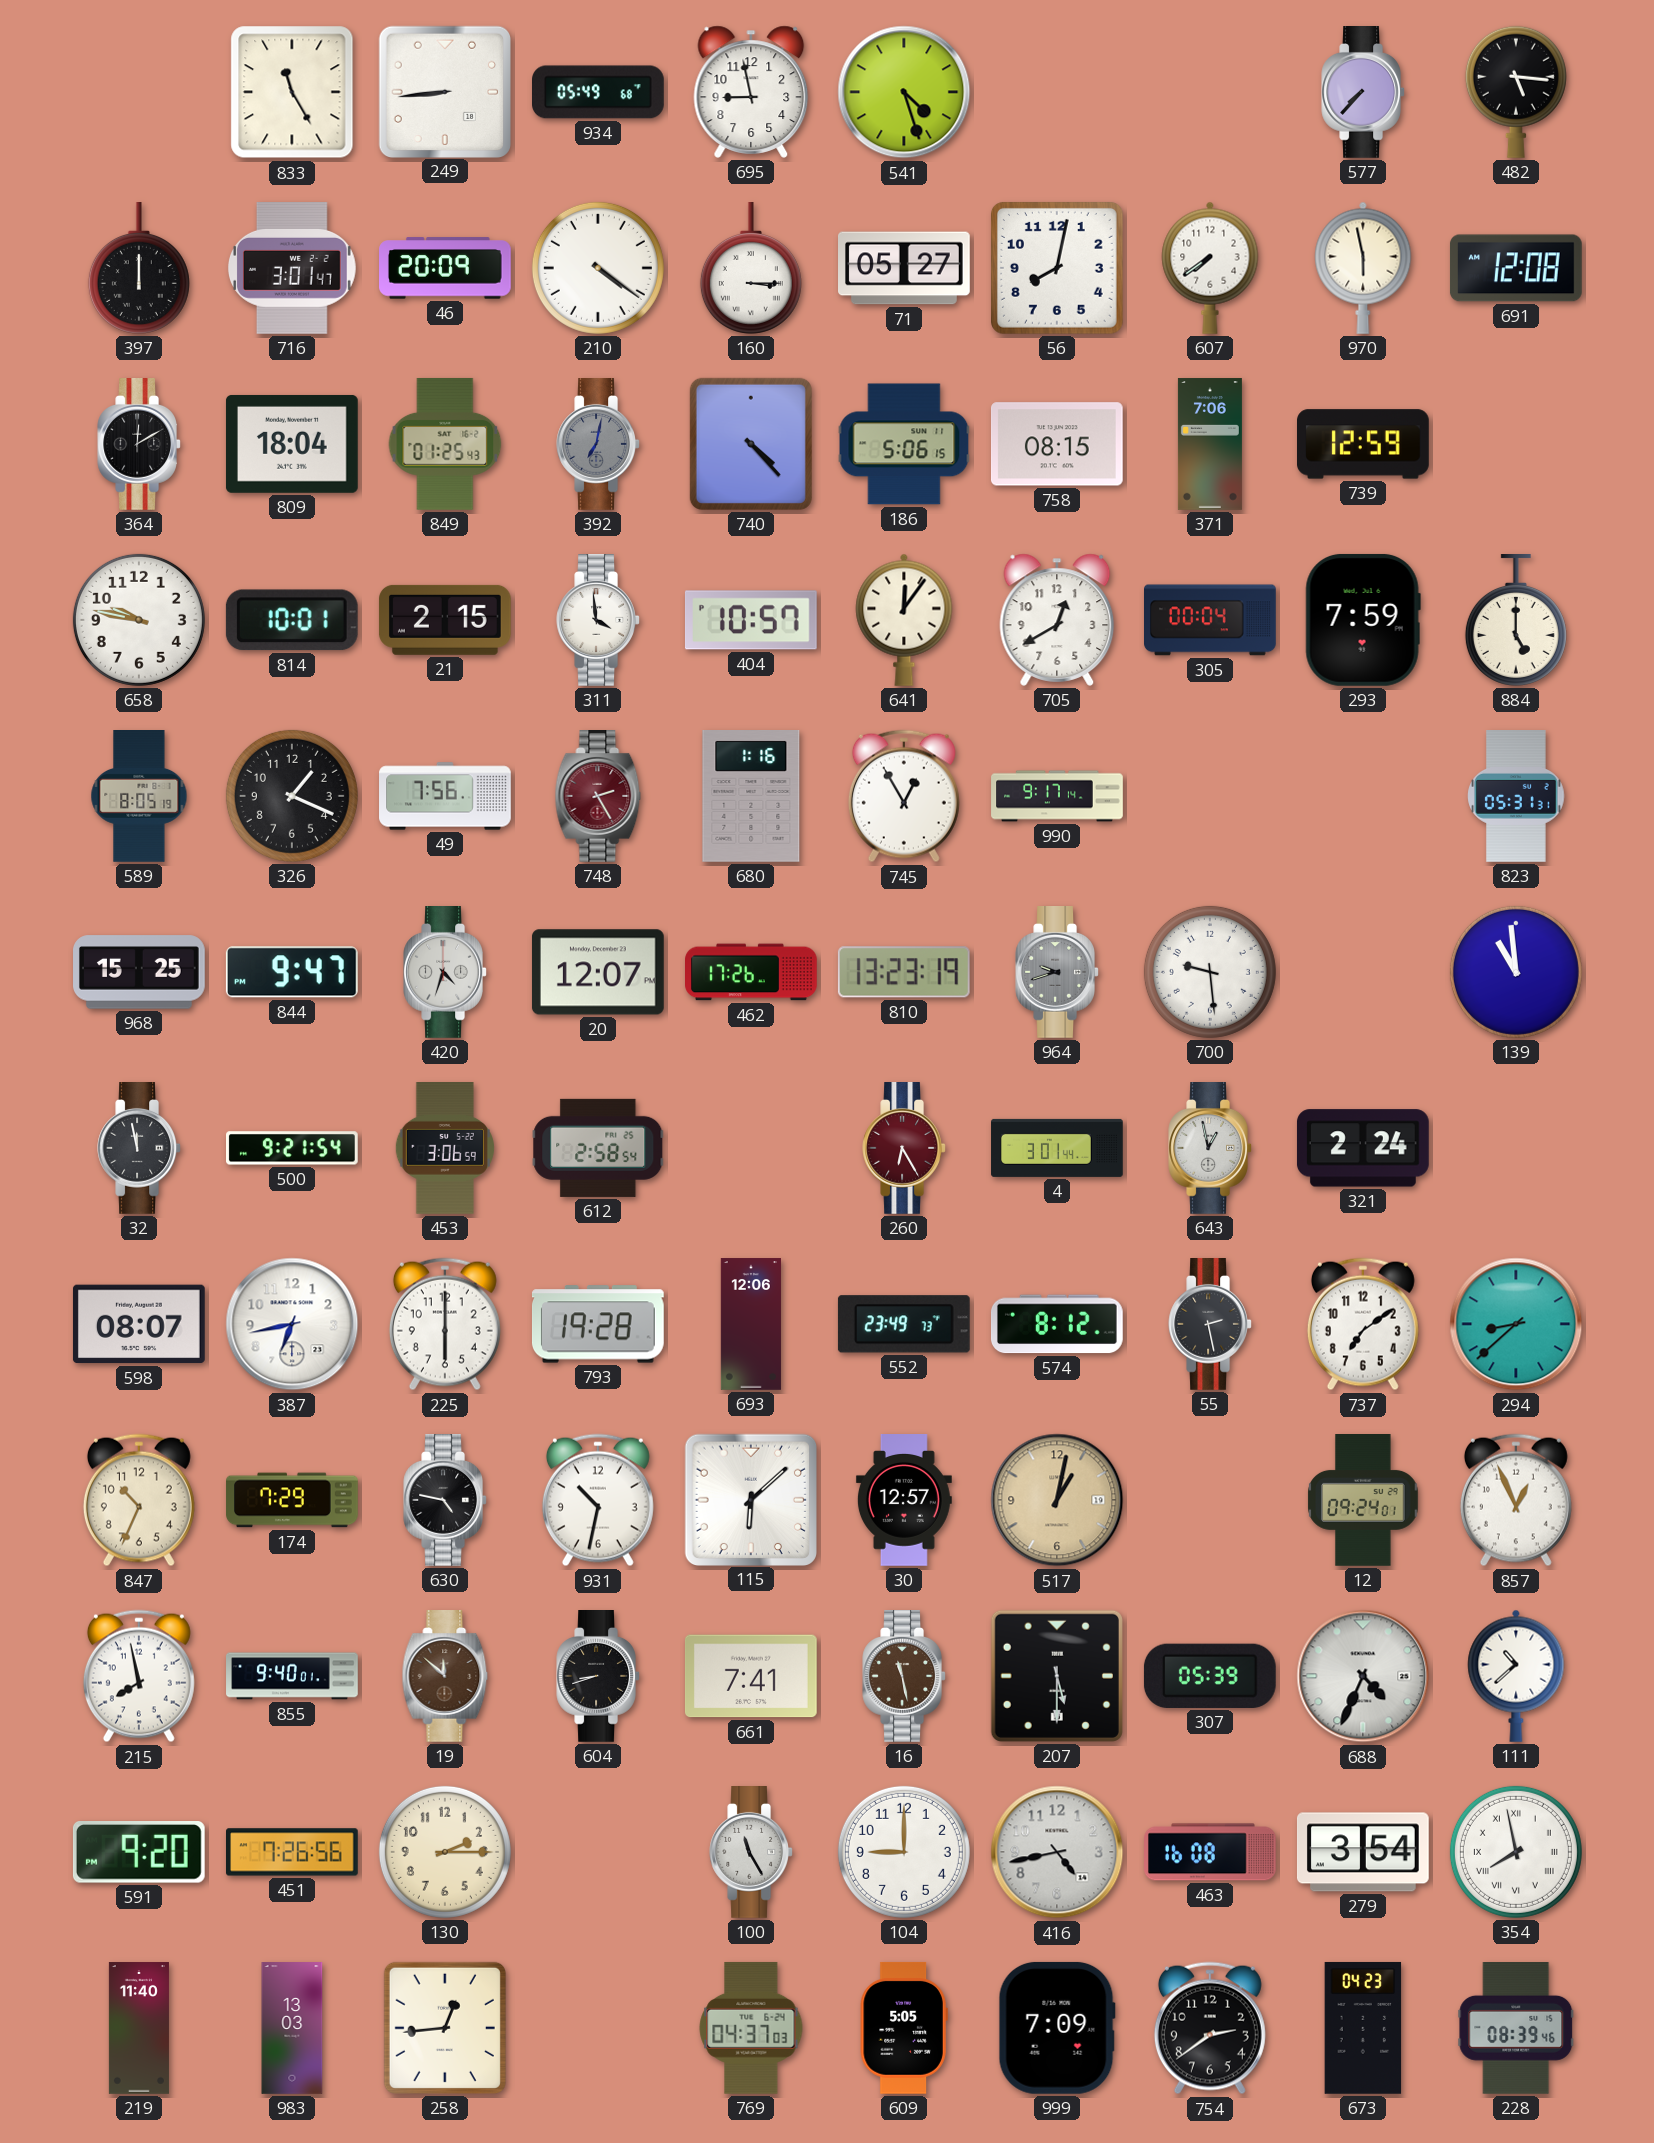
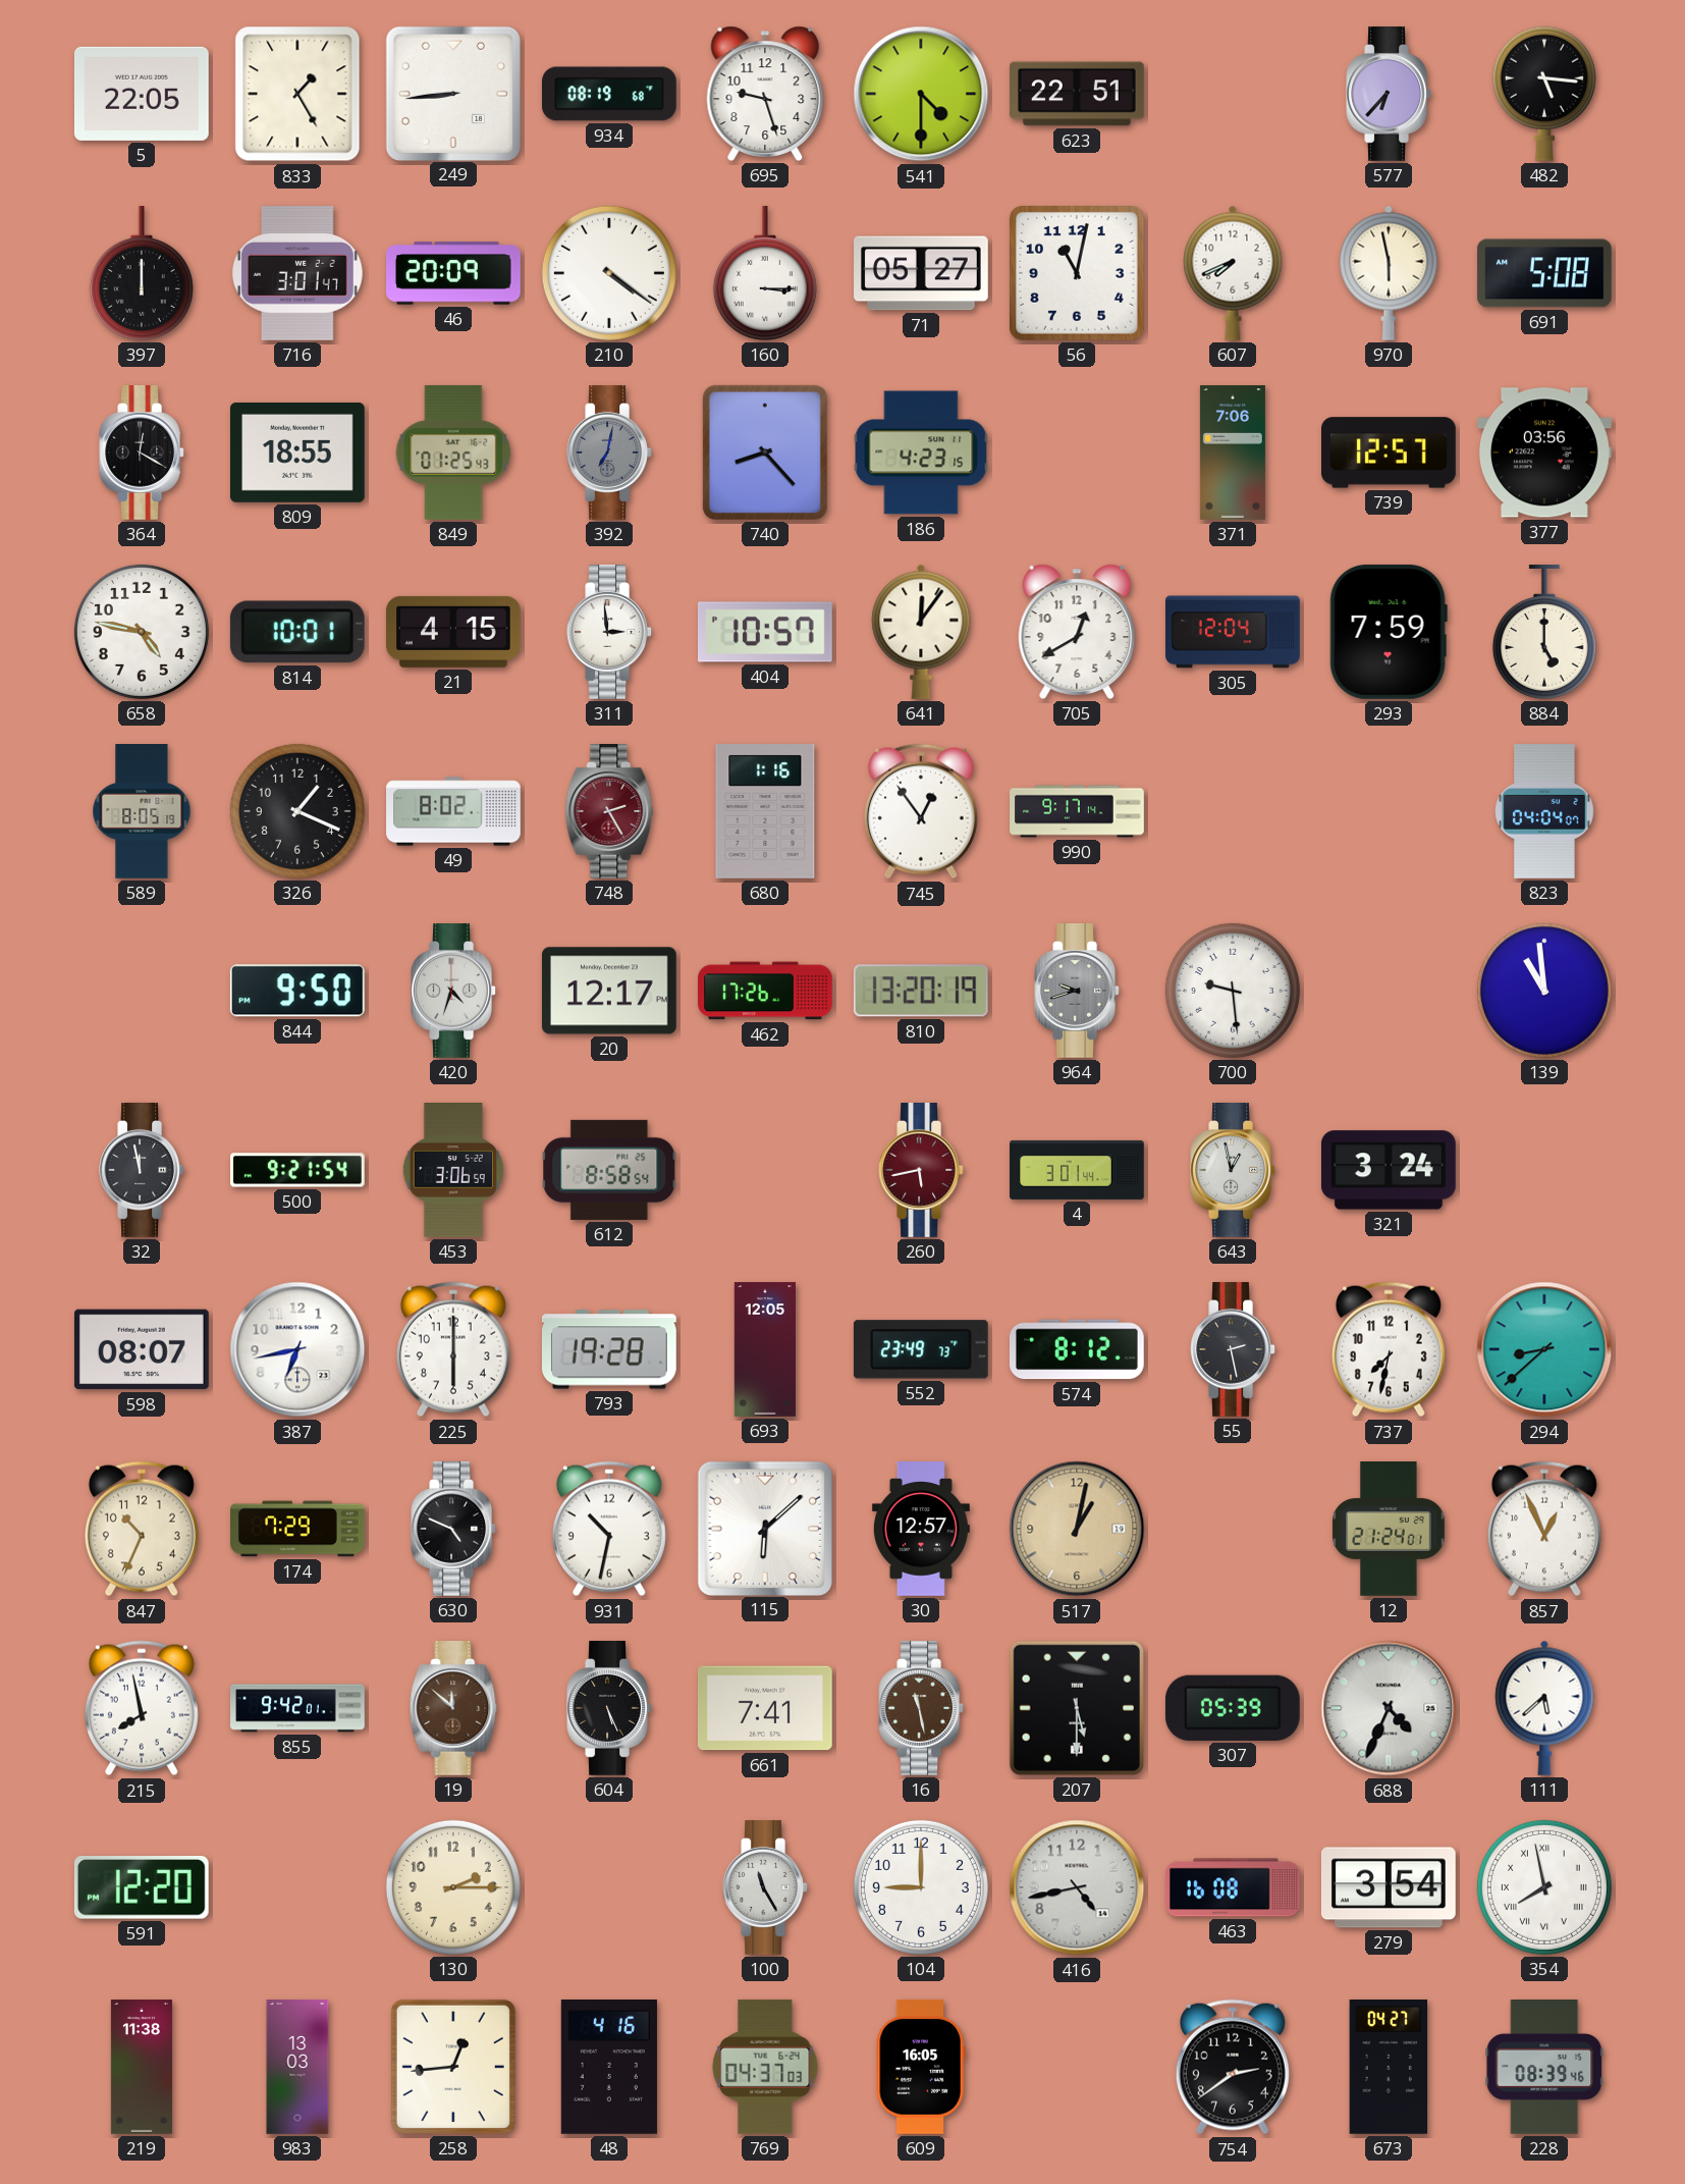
5: none -> 22:05 (142, 94)
833: 11:25 -> 1:25 (297, 94)
934: 05:49 -> 08:19 (610, 94)
695: 8:58 -> 9:27 (765, 94)
541: 4:27 -> 4:30 (921, 94)
623: none -> 22:51 (1078, 94)
577: 7:37 -> 6:37 (1389, 95)
56: 8:02 -> 11:02 (1077, 273)
607: 7:39 -> 7:41 (1233, 273)
691: 12:08 -> 5:08 (1544, 273)
364: 12:10 -> 12:20 (142, 454)
809: 18:04 -> 18:55 (297, 452)
740: 4:23 -> 8:23 (765, 452)
186: 5:06 -> 4:23 (921, 452)
758: 08:15 -> none (1057, 444)
739: 12:59 -> 12:57 (1390, 452)
377: none -> 03:56 (1544, 452)
658: 9:47 -> 4:47 (142, 632)
21: 2:15 -> 4:15 (453, 632)
311: 3:59 -> 2:59 (609, 633)
305: 00:04 -> 12:04 (1234, 632)
49: 7:56 -> 8:02 (453, 811)
745: 12:55 -> 12:54 (921, 811)
823: 05:31 -> 04:04 (1544, 811)
968: 15:25 -> none (140, 972)
844: 9:47 -> 9:50 (297, 991)
20: 12:07 -> 12:17 (609, 991)
810: 13:23 -> 13:20 (921, 991)
612: 2:58 -> 8:58 (609, 1170)
260: 6:25 -> 5:43 (921, 1171)
321: 2:24 -> 3:24 (1389, 1170)
693: 12:06 -> 12:05 (765, 1349)
737: 7:09 -> 7:32 (1389, 1349)
630: 4:47 -> 4:49 (453, 1530)
12: 09:24 -> 21:24 (1389, 1530)
855: 9:40 -> 9:42 (297, 1708)
604: 8:42 -> 5:26 (609, 1709)
111: 10:38 -> 5:38 (1544, 1708)
591: 9:20 -> 12:20 (142, 1888)
451: 7:26 -> none (293, 1852)
219: 11:40 -> 11:38 (142, 2067)
48: none -> 4:16 (609, 2067)
609: 5:05 -> 16:05 (921, 2067)
999: 7:09 -> none (1057, 2028)
673: 04:23 -> 04:27 (1389, 2067)
